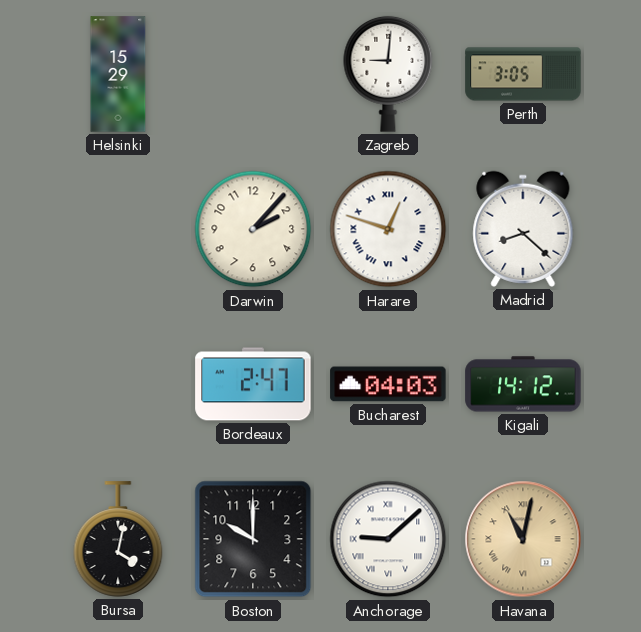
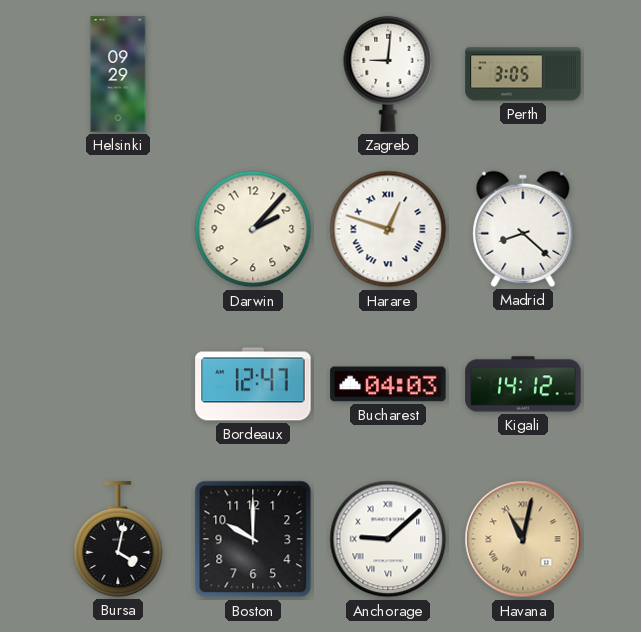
Helsinki: 15:29 -> 09:29 (118, 74)
Bordeaux: 2:47 -> 12:47 (253, 384)
